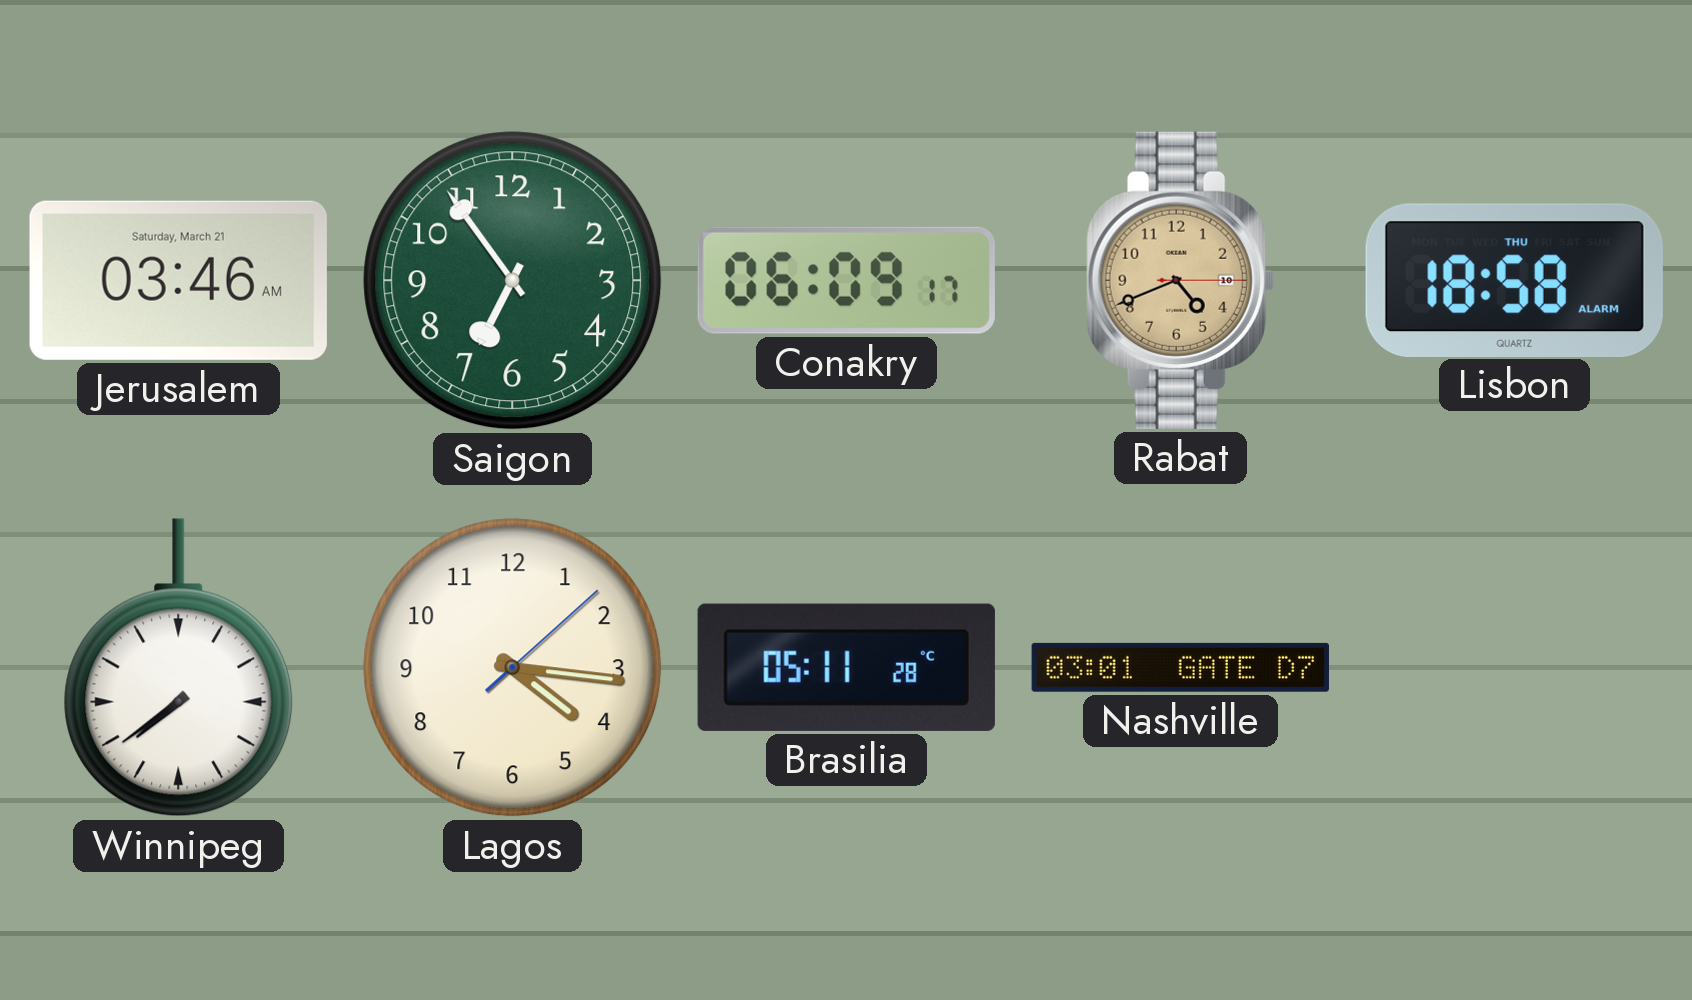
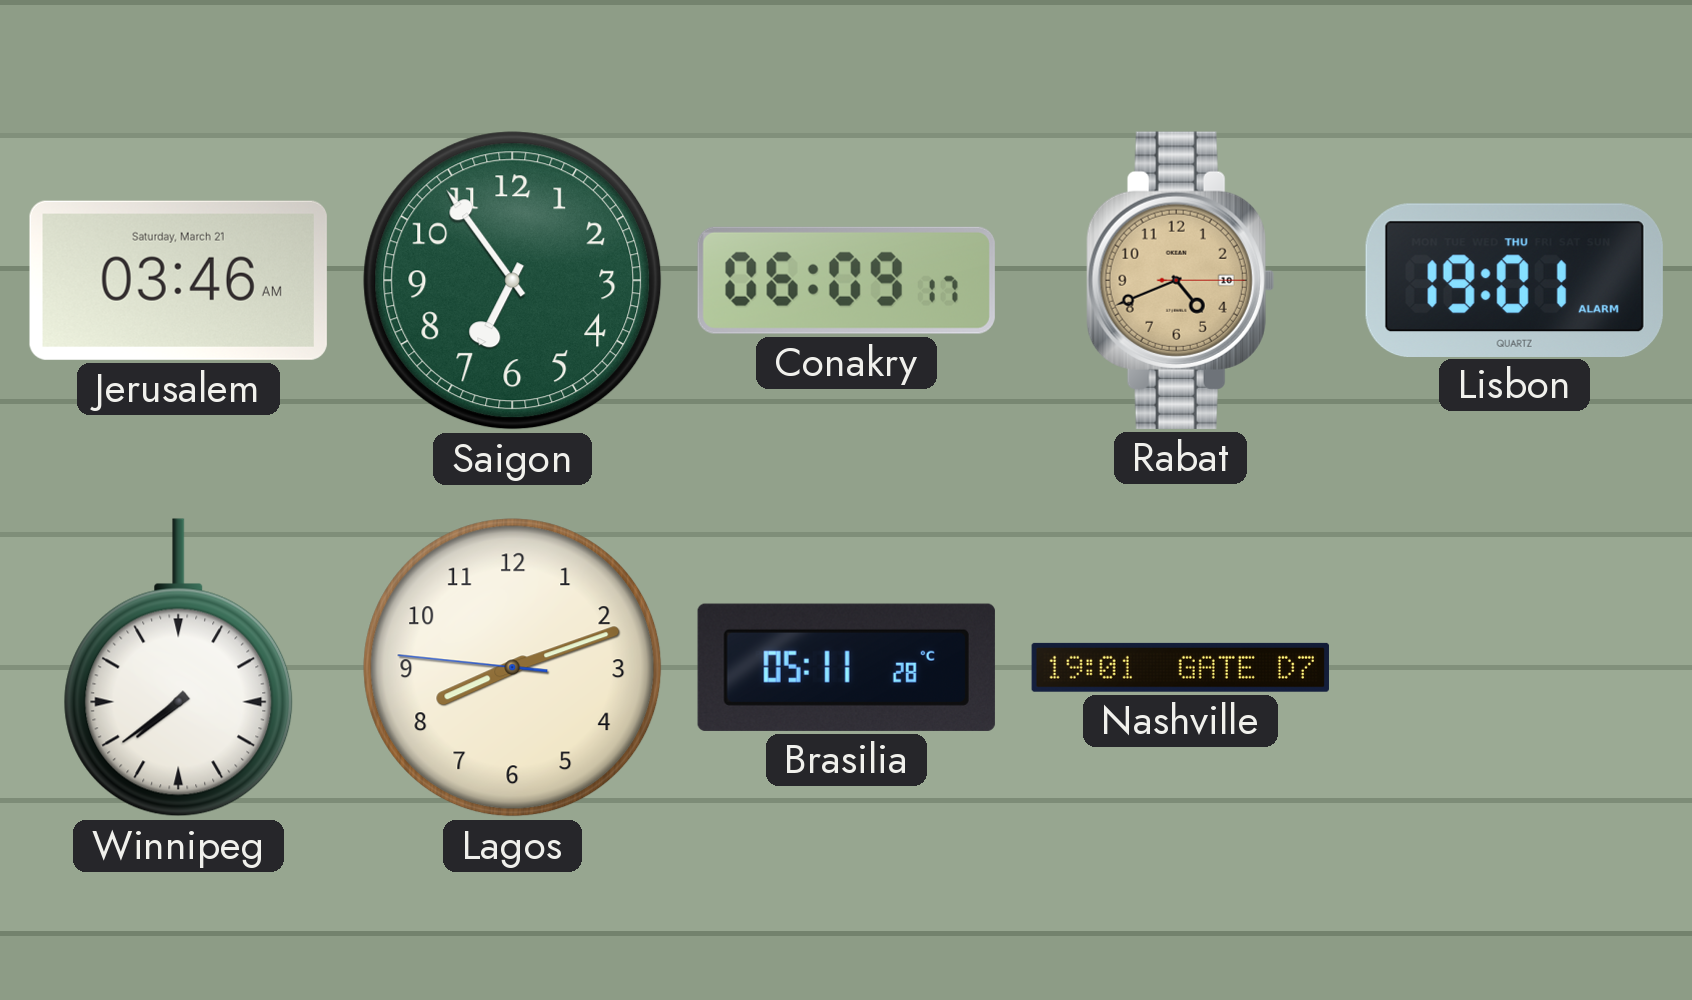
Lisbon: 18:58 -> 19:01 (1514, 280)
Lagos: 4:16 -> 8:11 (513, 668)
Nashville: 03:01 -> 19:01 (1180, 667)
